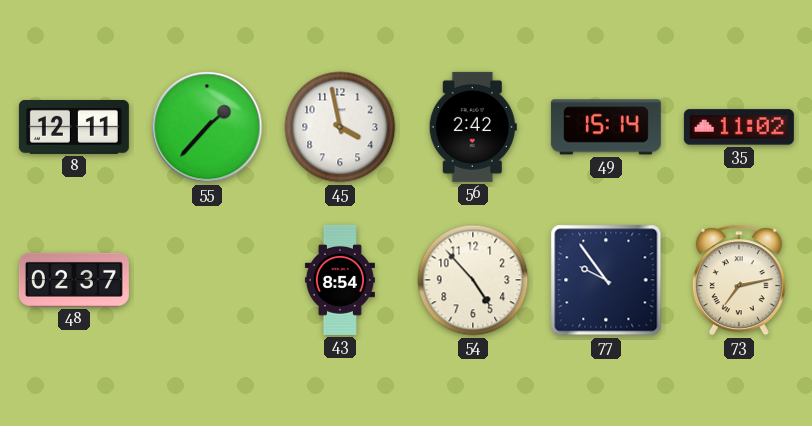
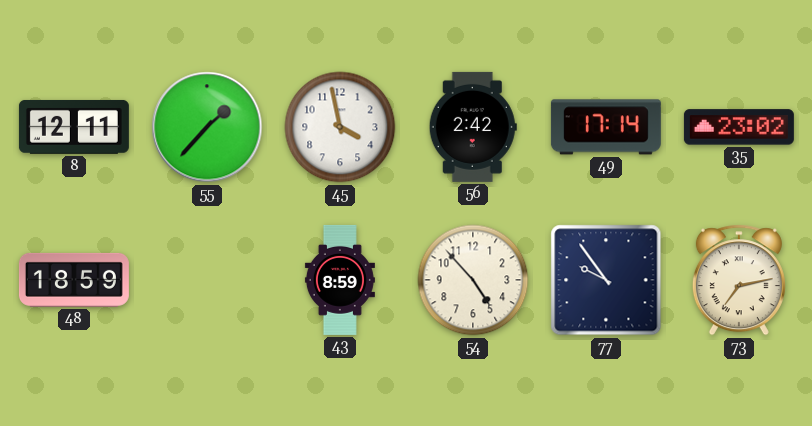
49: 15:14 -> 17:14 (606, 127)
35: 11:02 -> 23:02 (739, 127)
48: 02:37 -> 18:59 (74, 280)
43: 8:54 -> 8:59 (340, 280)
